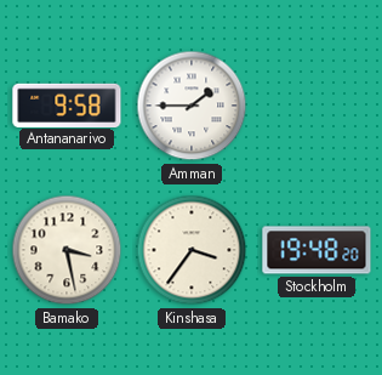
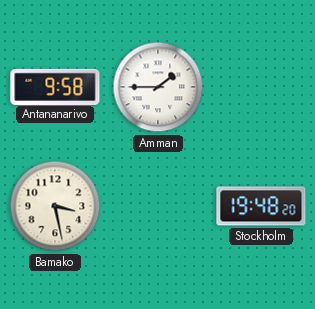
Kinshasa: 3:36 -> none (192, 250)
